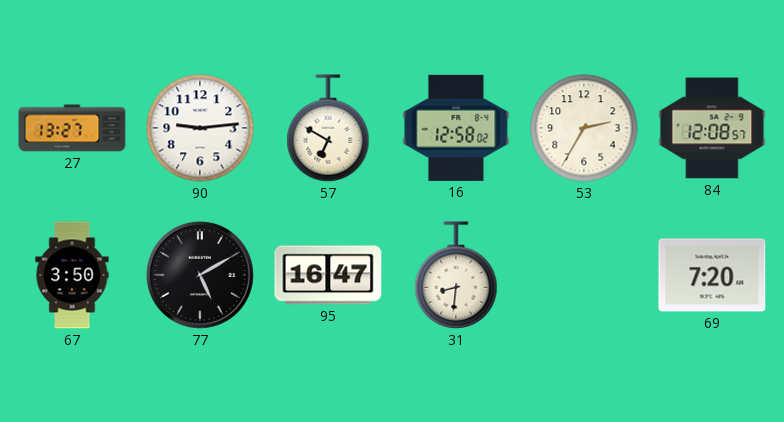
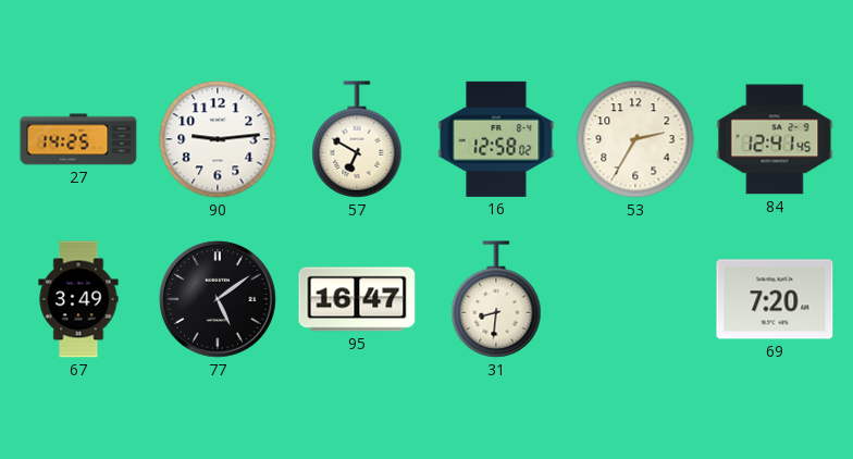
27: 13:27 -> 14:25 (78, 139)
84: 12:08 -> 12:41 (775, 139)
67: 3:50 -> 3:49 (78, 299)
77: 5:10 -> 5:09 (218, 299)
